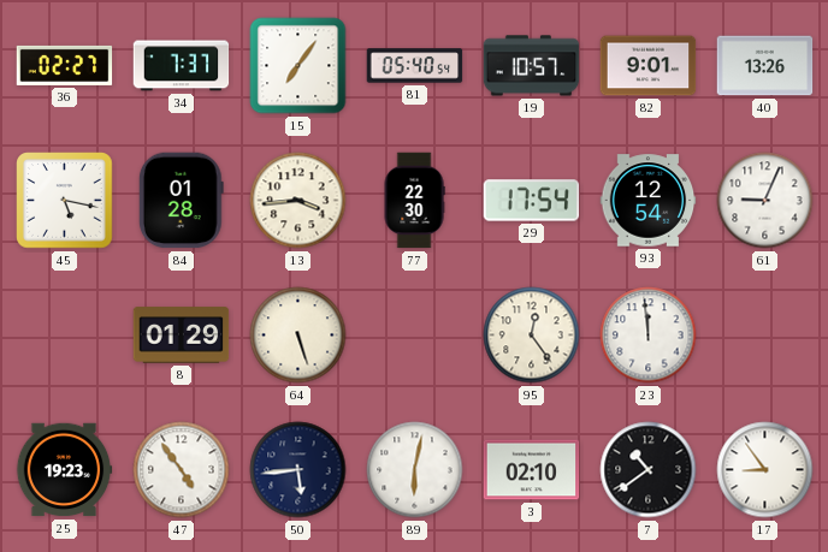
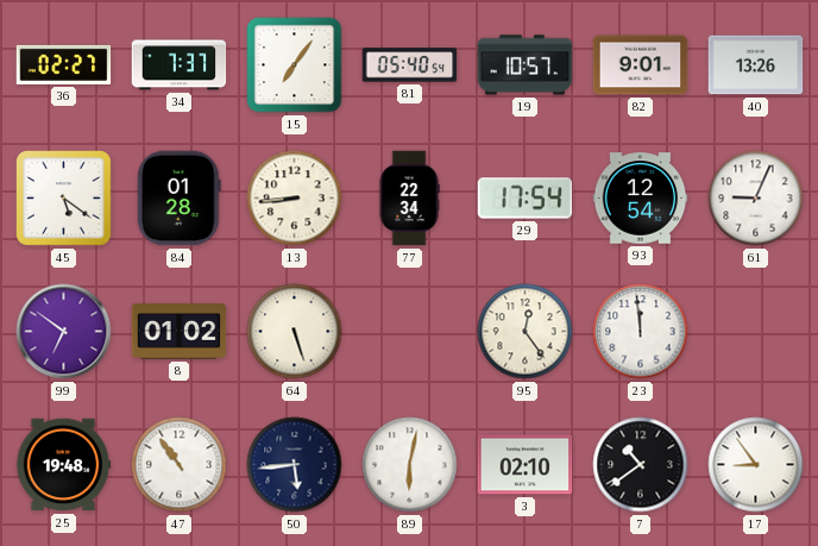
45: 5:17 -> 5:21 (64, 199)
13: 3:44 -> 8:44 (295, 199)
77: 22:30 -> 22:34 (409, 199)
99: none -> 6:51 (64, 332)
8: 01:29 -> 01:02 (180, 332)
25: 19:23 -> 19:48 (63, 465)
47: 4:54 -> 10:54 (180, 465)
